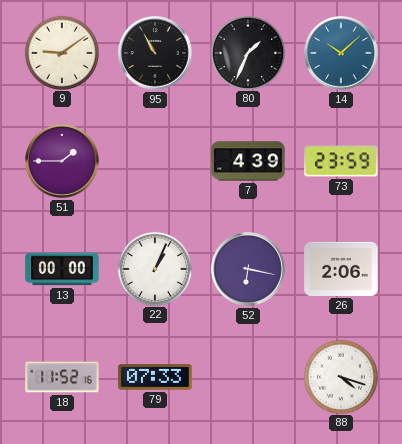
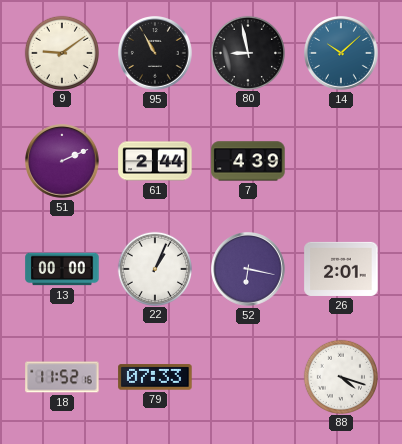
80: 1:34 -> 8:58 (247, 52)
51: 1:45 -> 2:11 (62, 161)
61: none -> 2:44 (155, 161)
73: 23:59 -> none (341, 161)
26: 2:06 -> 2:01 (341, 269)
